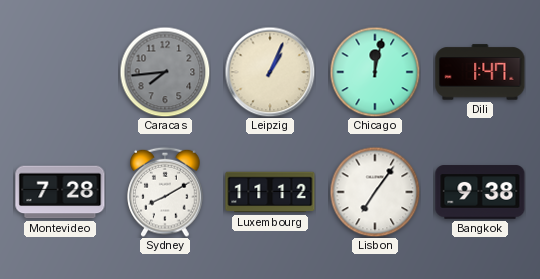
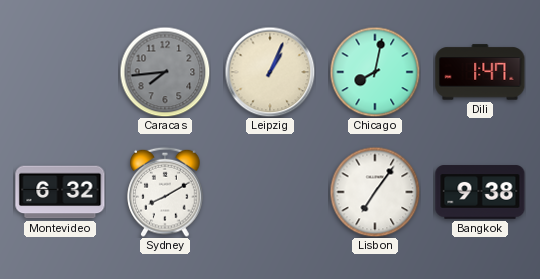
Chicago: 12:02 -> 8:02 (375, 72)
Montevideo: 7:28 -> 6:32 (60, 192)
Luxembourg: 11:12 -> none (270, 192)
